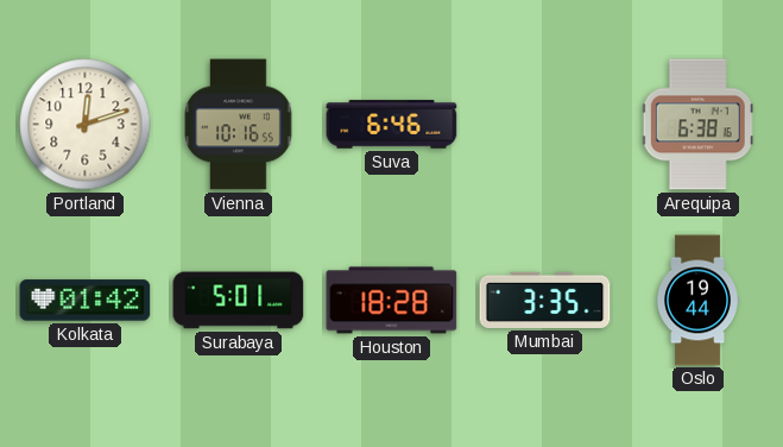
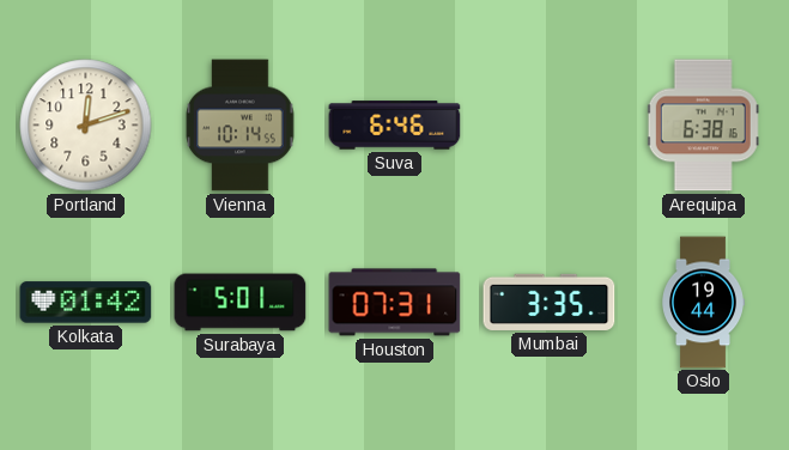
Vienna: 10:16 -> 10:14 (241, 126)
Houston: 18:28 -> 07:31 (395, 303)
